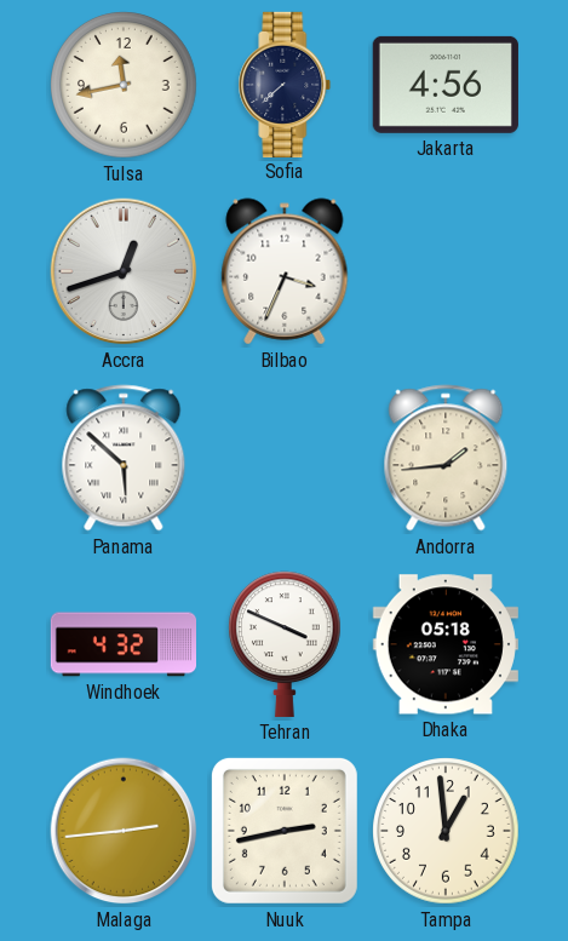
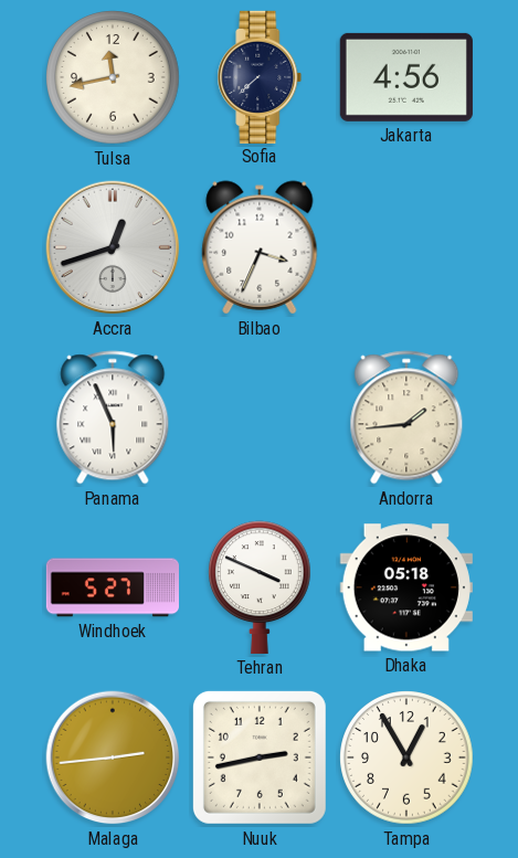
Panama: 5:52 -> 5:56 (113, 417)
Windhoek: 4:32 -> 5:27 (112, 587)
Tampa: 12:59 -> 12:55 (406, 758)
